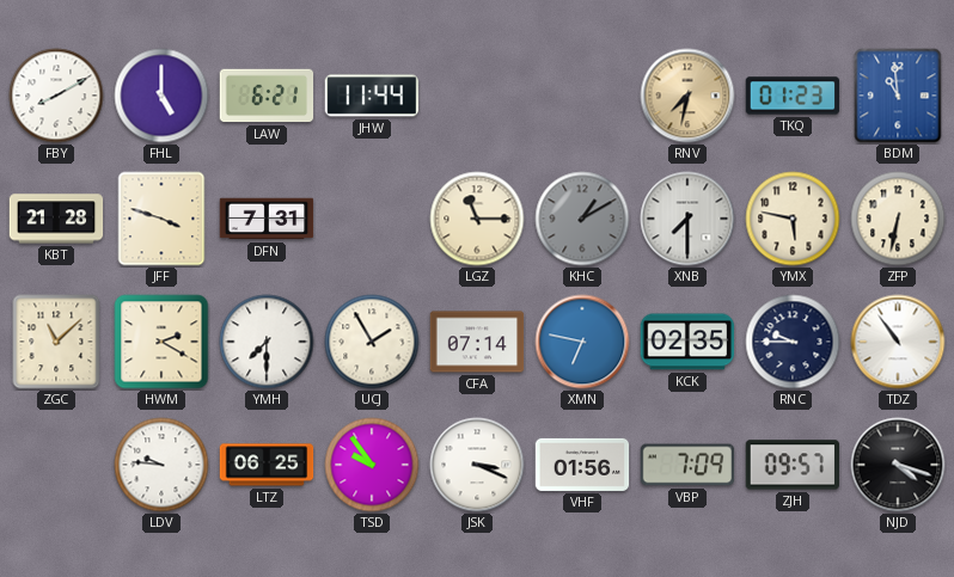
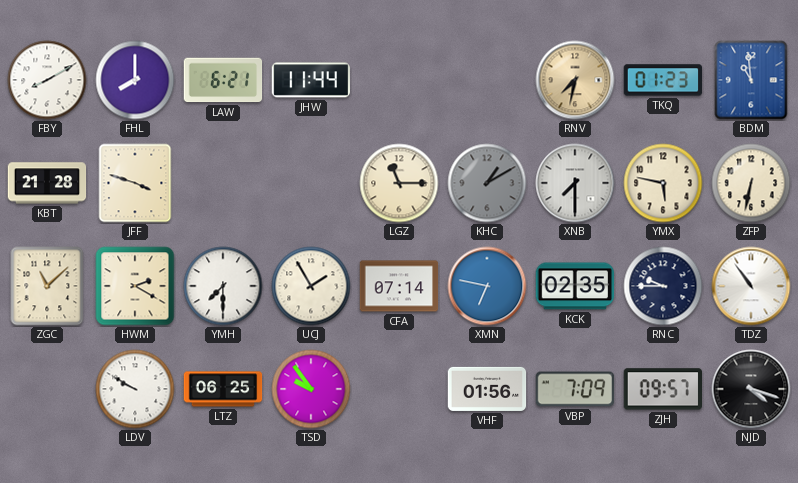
FHL: 5:00 -> 8:00 (135, 80)
DFN: 7:31 -> none (267, 219)
LDV: 9:46 -> 9:50 (135, 389)
JSK: 3:19 -> none (477, 465)
